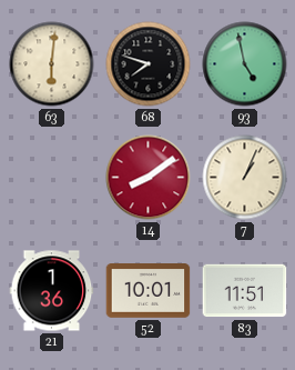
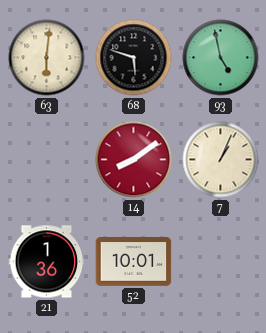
68: 7:48 -> 5:48 (134, 58)
83: 11:51 -> none (245, 291)
